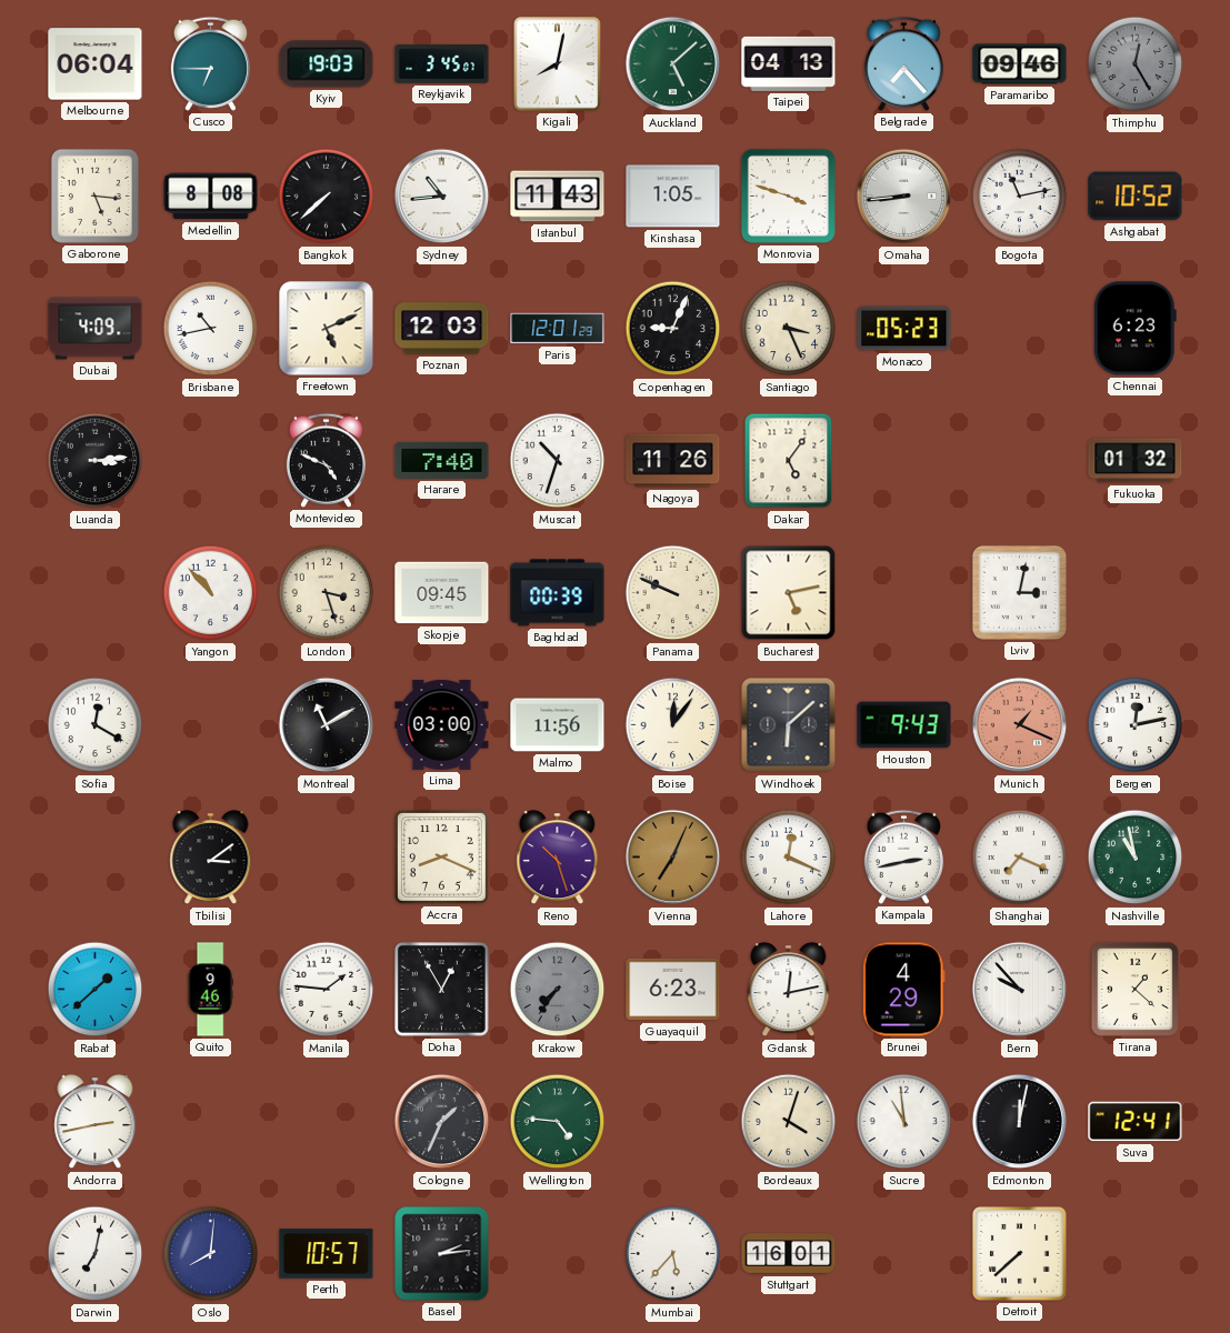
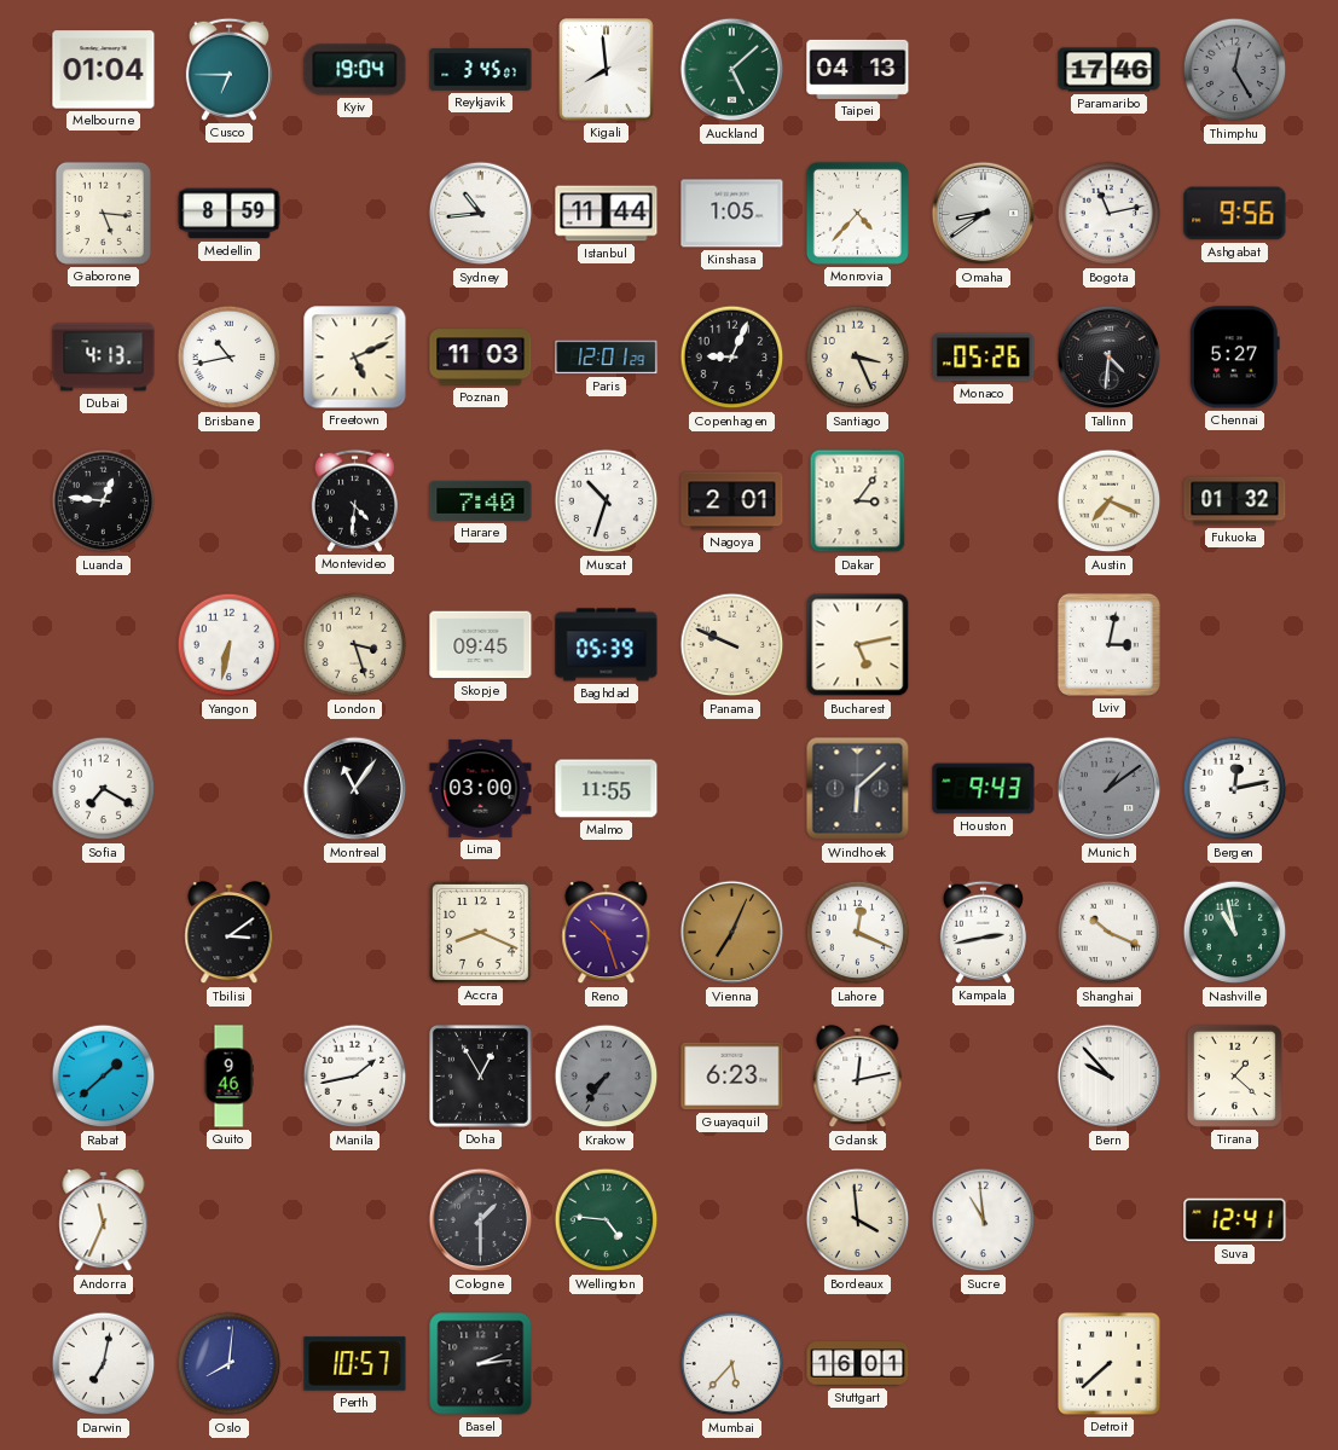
Melbourne: 06:04 -> 01:04 (104, 70)
Kyiv: 19:03 -> 19:04 (355, 70)
Kigali: 8:02 -> 7:59 (607, 70)
Belgrade: 7:23 -> none (903, 63)
Paramaribo: 09:46 -> 17:46 (1110, 70)
Medellin: 8:08 -> 8:59 (230, 214)
Bangkok: 7:38 -> none (327, 197)
Istanbul: 11:43 -> 11:44 (607, 214)
Monrovia: 3:48 -> 4:37 (857, 213)
Omaha: 8:44 -> 8:39 (984, 214)
Ashgabat: 10:52 -> 9:56 (1235, 214)
Dubai: 4:09 -> 4:13 (104, 358)
Poznan: 12:03 -> 11:03 (481, 358)
Monaco: 05:23 -> 05:26 (984, 358)
Tallinn: none -> 4:31 (1110, 358)
Chennai: 6:23 -> 5:27 (1234, 358)
Luanda: 3:14 -> 12:46 (104, 501)
Montevideo: 4:49 -> 4:31 (354, 500)
Nagoya: 11:26 -> 2:01 (732, 501)
Dakar: 5:06 -> 3:06 (858, 501)
Austin: none -> 7:19 (1110, 501)
Yangon: 10:53 -> 6:32 (230, 645)
Baghdad: 00:39 -> 05:39 (607, 645)
Sofia: 12:20 -> 7:20 (104, 789)
Montreal: 11:10 -> 11:06 (355, 789)
Malmo: 11:56 -> 11:55 (607, 789)
Boise: 12:06 -> none (673, 725)
Munich: 1:19 -> 1:09 (1110, 789)
Munich dial: salmon -> grey (1110, 789)
Shanghai: 7:19 -> 10:19 (1110, 933)
Manila: 1:46 -> 1:43 (355, 1077)
Brunei: 4:29 -> none (903, 990)
Andorra: 2:43 -> 11:34 (104, 1222)
Cologne: 1:34 -> 1:30 (481, 1220)
Bordeaux: 4:03 -> 3:59 (858, 1220)
Edmonton: 12:02 -> none (1020, 1122)
